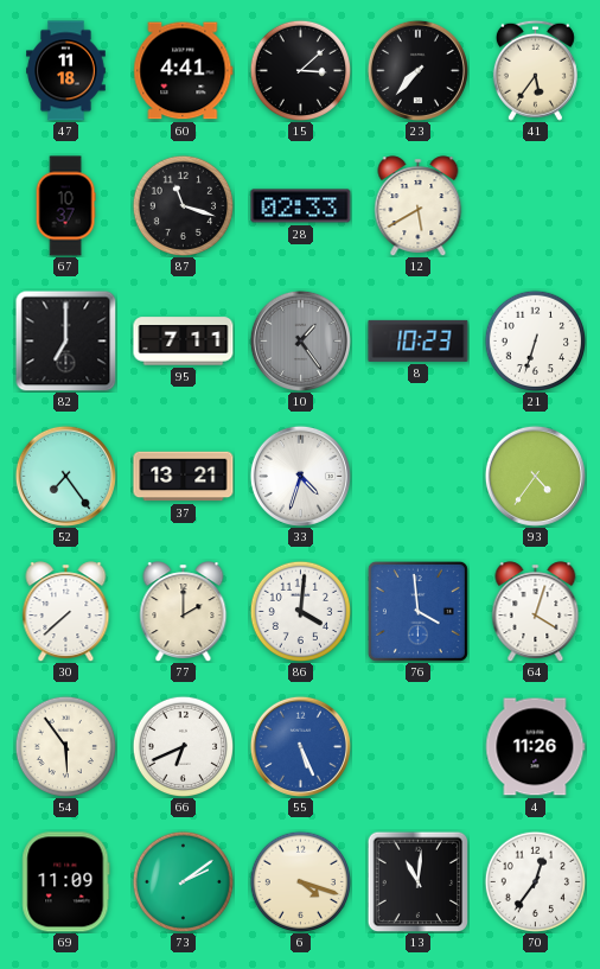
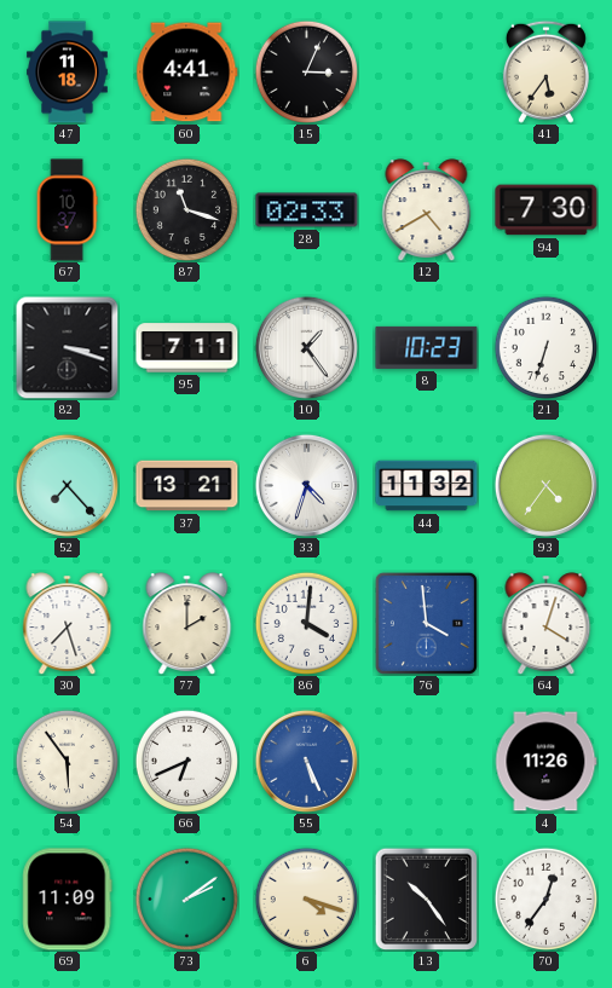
15: 3:08 -> 3:04 (306, 71)
23: 7:37 -> none (417, 70)
12: 5:40 -> 4:40 (427, 210)
94: none -> 7:30 (547, 210)
82: 7:00 -> 3:18 (67, 347)
10 dial: grey -> white (306, 347)
52: 7:24 -> 7:23 (67, 485)
44: none -> 11:32 (427, 486)
30: 7:38 -> 7:27 (68, 624)
13: 11:01 -> 10:24 (426, 899)
